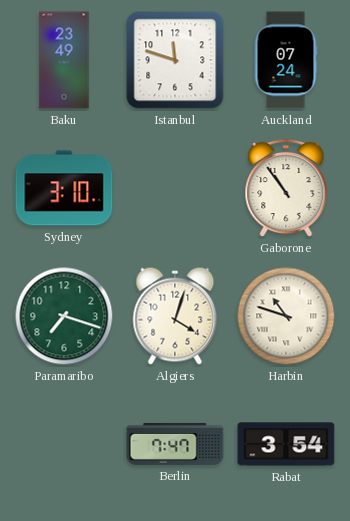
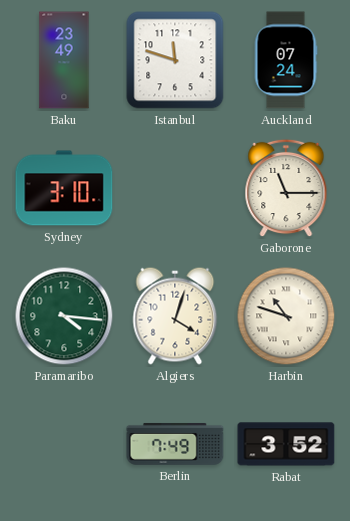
Gaborone: 10:54 -> 11:15 (286, 188)
Paramaribo: 7:18 -> 4:16 (64, 316)
Berlin: 7:47 -> 7:49 (175, 444)
Rabat: 3:54 -> 3:52 (286, 444)
